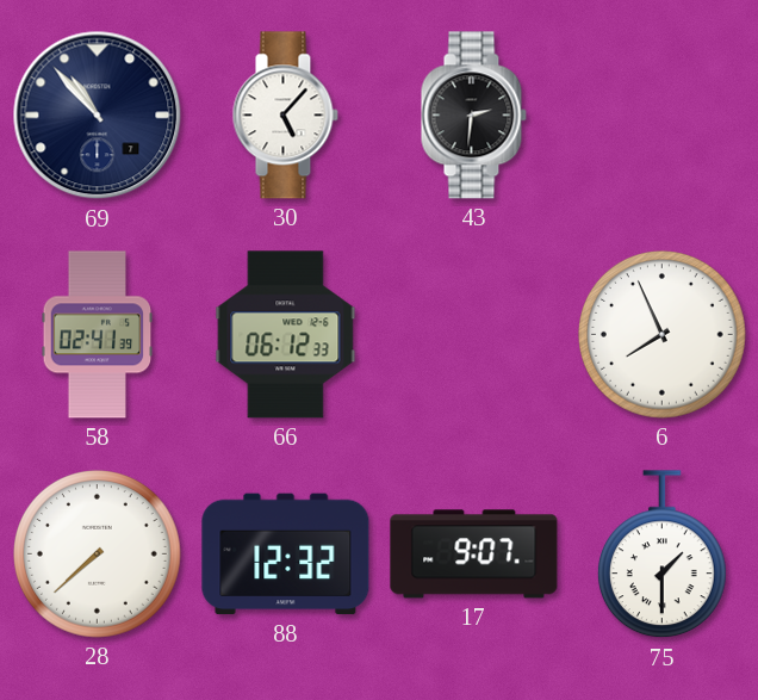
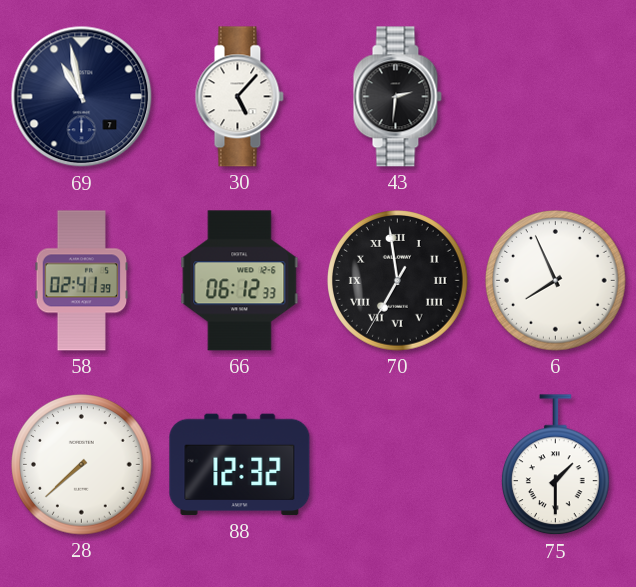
69: 10:53 -> 10:58 (82, 97)
70: none -> 6:58 (398, 281)
17: 9:07 -> none (474, 555)
